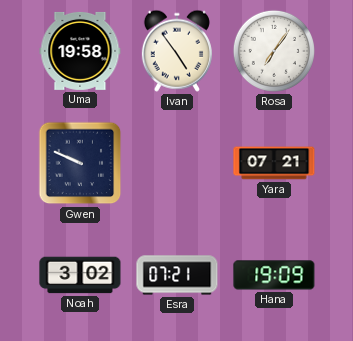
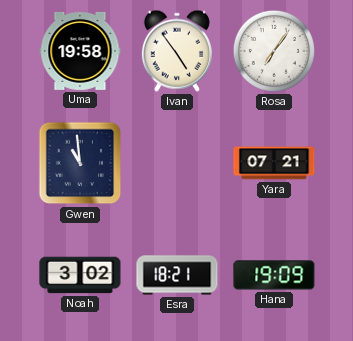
Gwen: 9:49 -> 10:59 (80, 163)
Esra: 07:21 -> 18:21 (177, 275)
